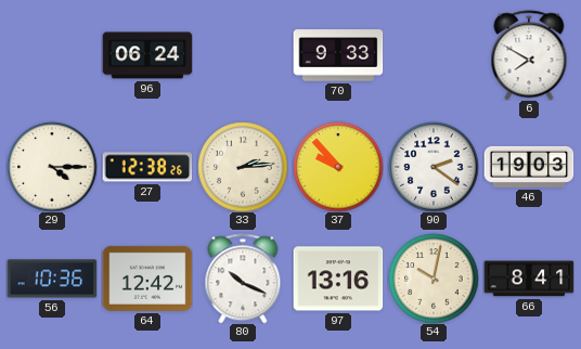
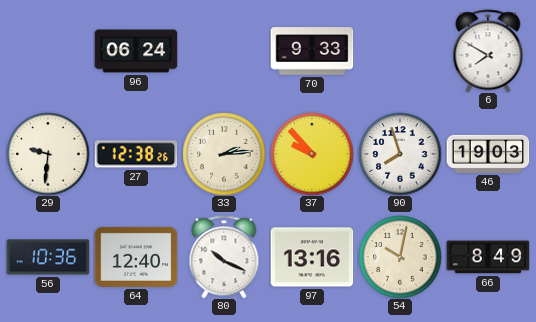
29: 4:15 -> 9:31 (48, 154)
90: 2:21 -> 7:57 (400, 154)
64: 12:42 -> 12:40 (136, 257)
66: 8:41 -> 8:49 (488, 257)
